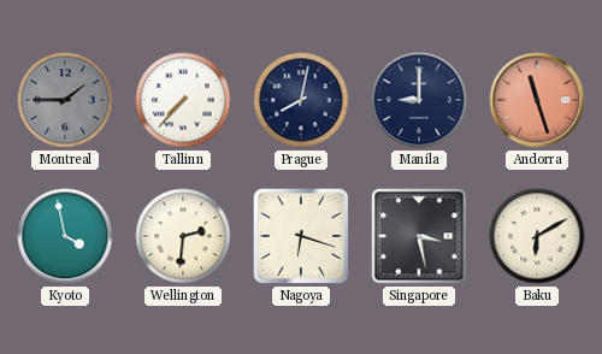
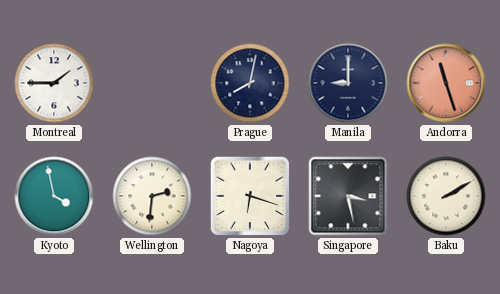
Montreal dial: grey -> white (54, 83)
Tallinn: 7:37 -> none (183, 100)
Baku: 6:10 -> 2:10 (446, 196)
